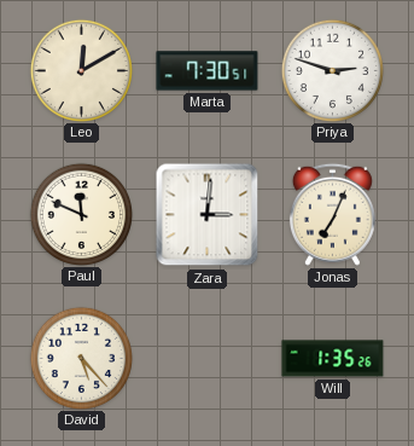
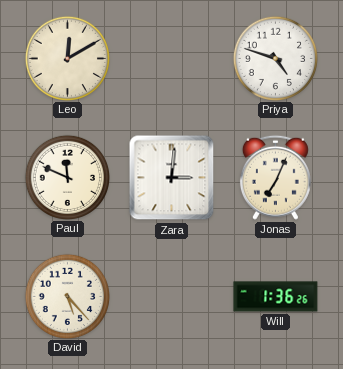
Marta: 7:30 -> none (208, 71)
Priya: 2:48 -> 4:48 (275, 58)
Will: 1:35 -> 1:36 (276, 297)
